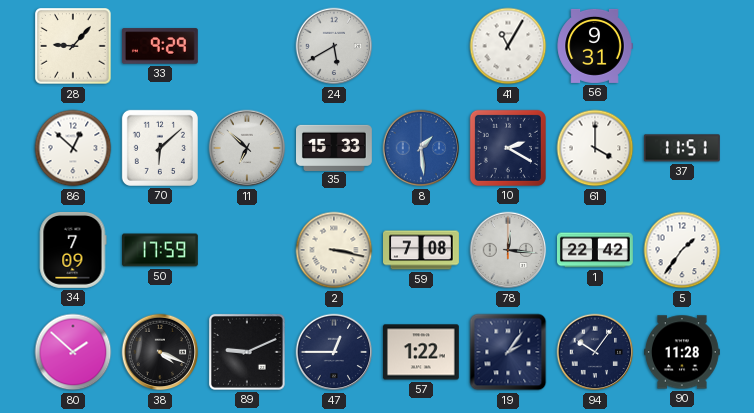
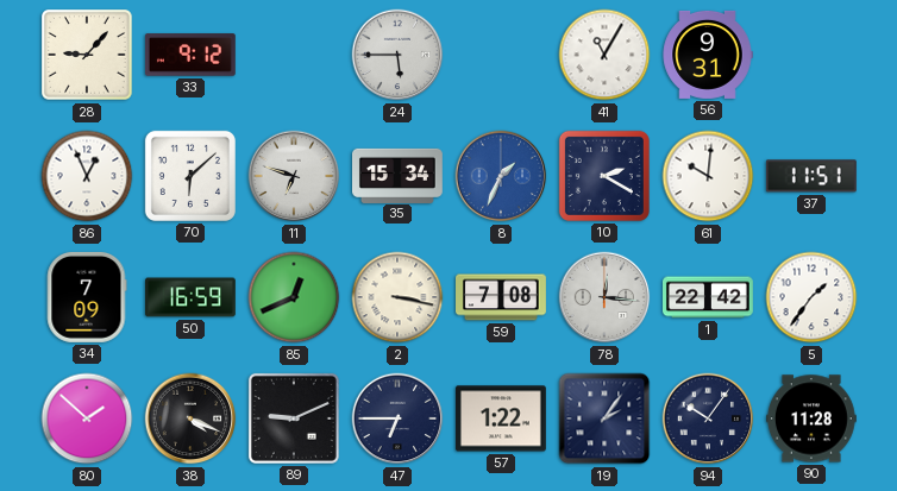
33: 9:29 -> 9:12 (190, 55)
24: 5:40 -> 5:45 (397, 55)
86: 12:52 -> 12:56 (87, 176)
11: 6:52 -> 6:48 (294, 176)
35: 15:33 -> 15:34 (399, 175)
8: 1:29 -> 1:34 (501, 176)
61: 4:00 -> 10:01 (708, 176)
50: 17:59 -> 16:59 (192, 297)
85: none -> 12:41 (294, 297)
47: 12:45 -> 6:45 (397, 418)
